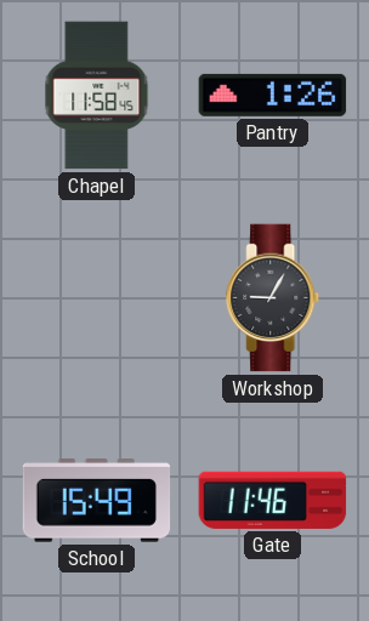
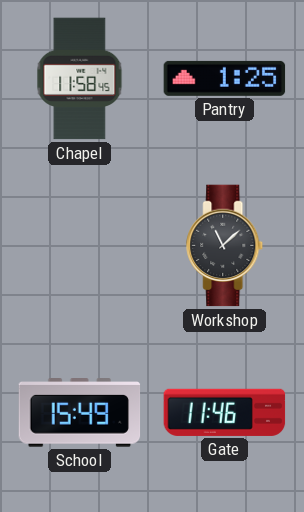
Pantry: 1:26 -> 1:25 (225, 78)
Workshop: 9:05 -> 11:08 (225, 246)
